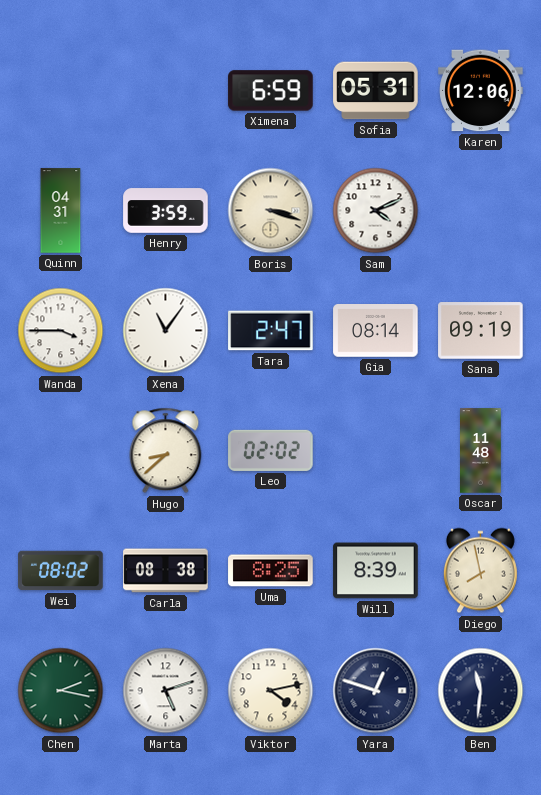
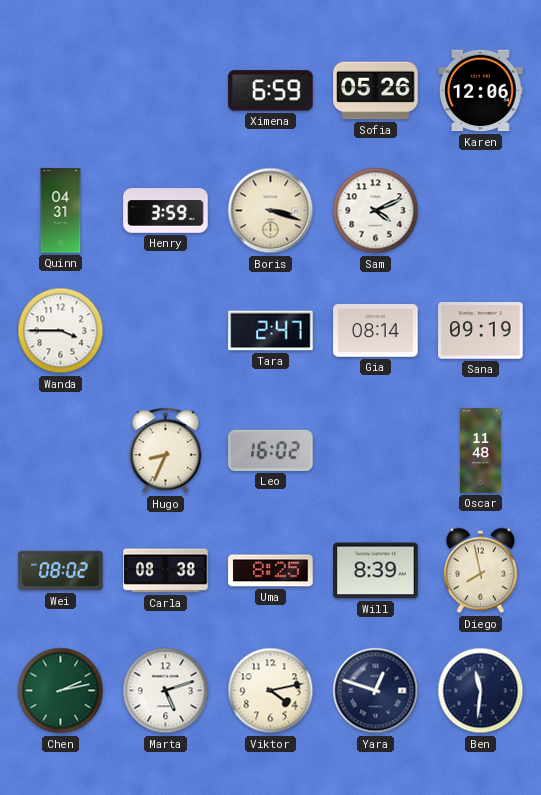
Sofia: 05:31 -> 05:26 (376, 91)
Xena: 11:06 -> none (166, 331)
Hugo: 8:38 -> 8:34 (166, 451)
Leo: 02:02 -> 16:02 (271, 450)
Chen: 2:17 -> 2:13 (61, 691)
